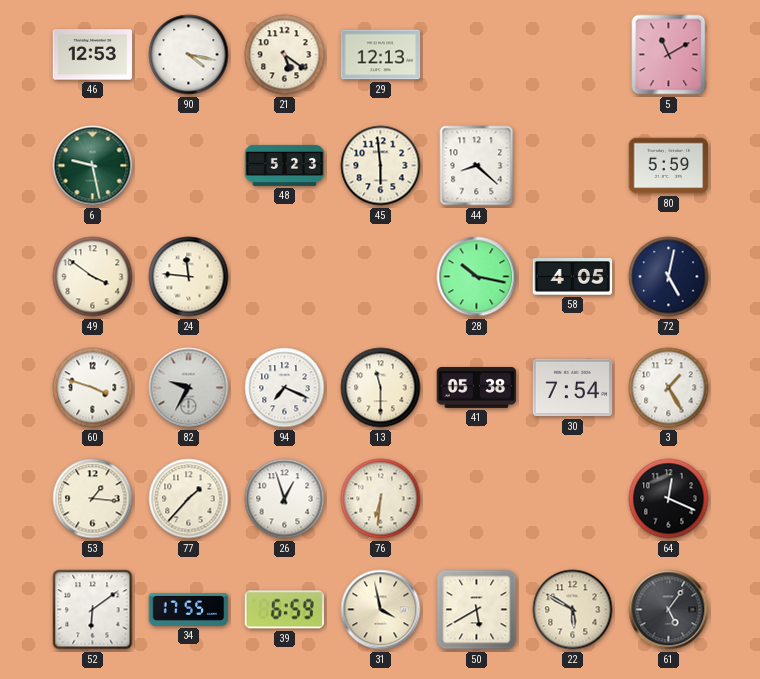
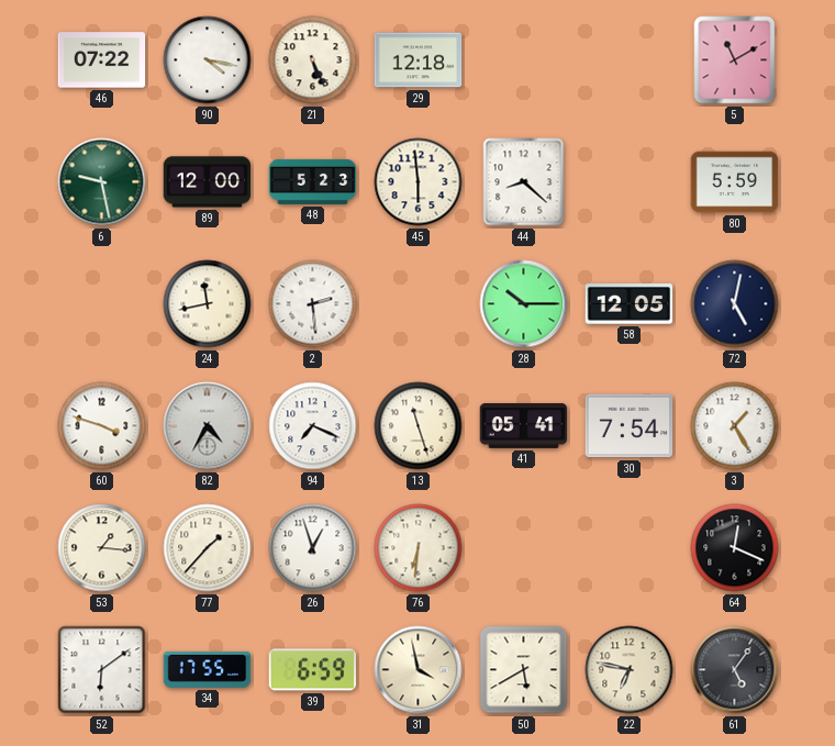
46: 12:53 -> 07:22 (102, 60)
21: 5:21 -> 5:26 (313, 60)
29: 12:13 -> 12:18 (419, 60)
89: none -> 12:00 (208, 182)
49: 3:51 -> none (93, 277)
24: 11:46 -> 11:43 (208, 304)
2: none -> 2:29 (313, 304)
28: 10:17 -> 10:15 (524, 304)
58: 4:05 -> 12:05 (630, 304)
82: 9:35 -> 4:35 (208, 426)
13: 11:30 -> 11:27 (419, 426)
41: 05:38 -> 05:41 (524, 425)
22: 5:50 -> 6:47 (630, 670)
